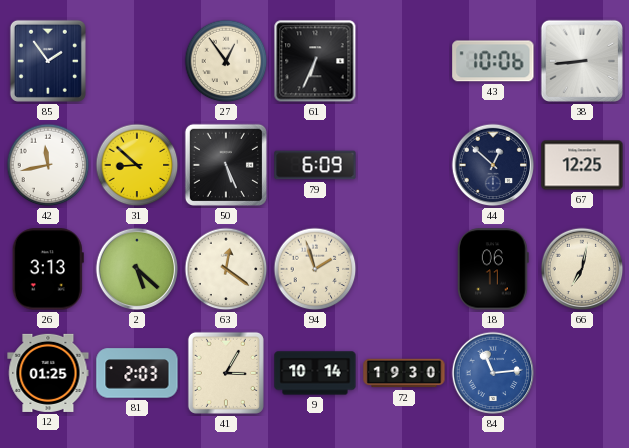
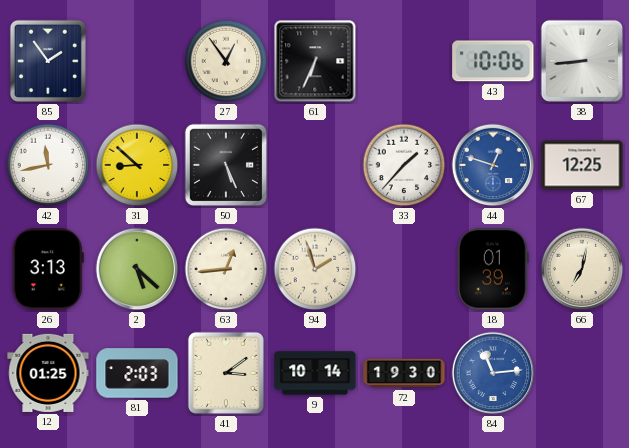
79: 6:09 -> none (315, 165)
33: none -> 1:37 (404, 165)
44: 12:52 -> 12:48 (493, 165)
44 dial: navy -> blue (493, 165)
63: 12:21 -> 12:44 (226, 269)
18: 06:11 -> 01:39 (494, 269)
41: 3:05 -> 3:09 (226, 373)
